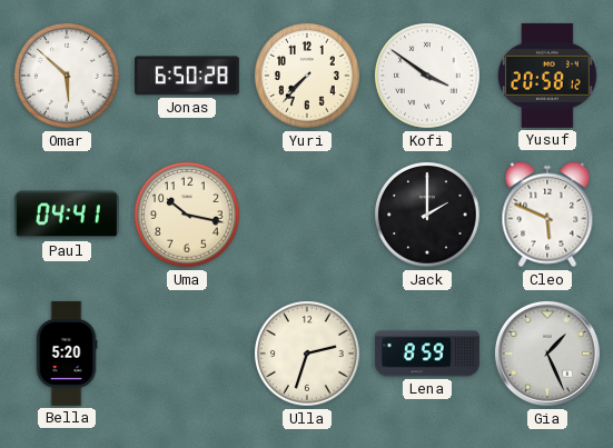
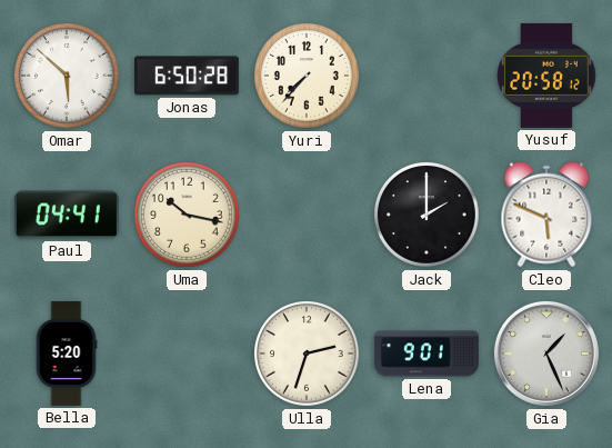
Kofi: 3:51 -> none (428, 77)
Lena: 8:59 -> 9:01 (427, 354)
